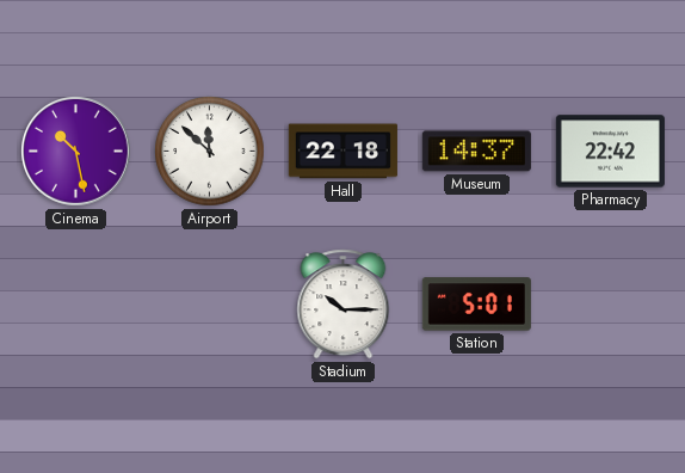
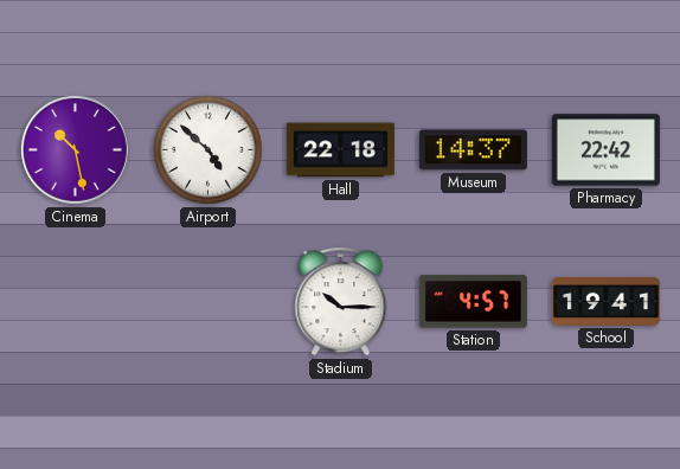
Airport: 11:52 -> 4:52 (209, 150)
Station: 5:01 -> 4:57 (473, 302)
School: none -> 19:41 (605, 301)
